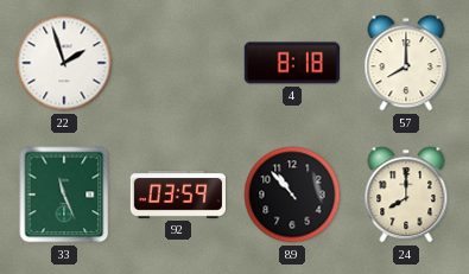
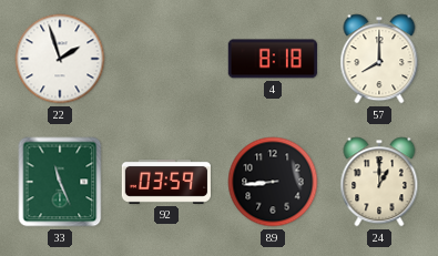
89: 10:53 -> 8:44 (273, 182)
24: 8:00 -> 1:00 (379, 182)
